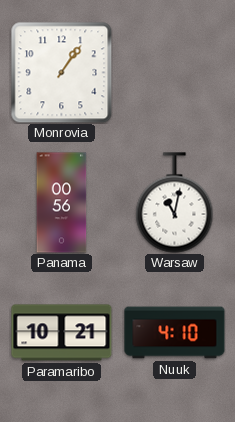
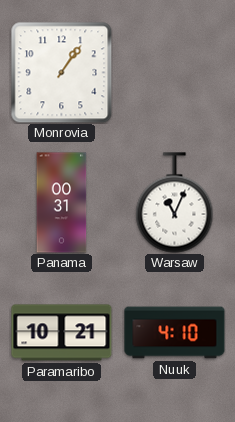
Panama: 00:56 -> 00:31 (62, 203)
Warsaw: 11:02 -> 11:04 (175, 203)
